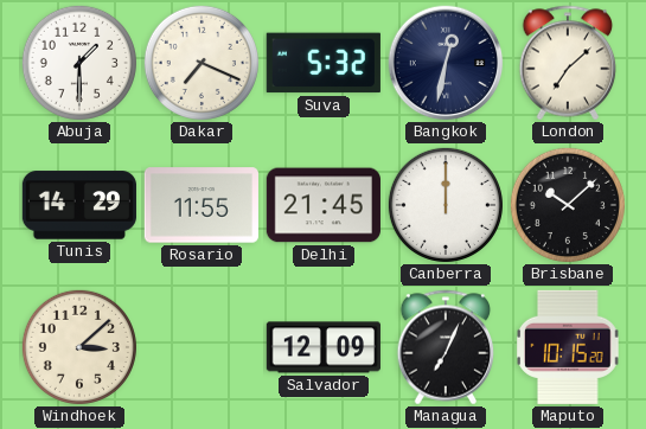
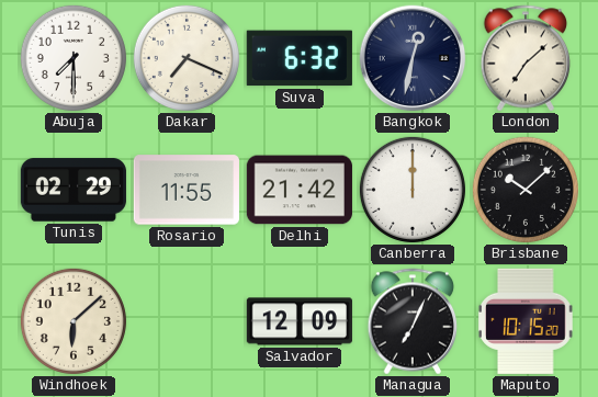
Abuja: 1:30 -> 7:30 (74, 58)
Suva: 5:32 -> 6:32 (300, 58)
Tunis: 14:29 -> 02:29 (74, 190)
Delhi: 21:45 -> 21:42 (300, 190)
Windhoek: 3:08 -> 6:08 (74, 321)
